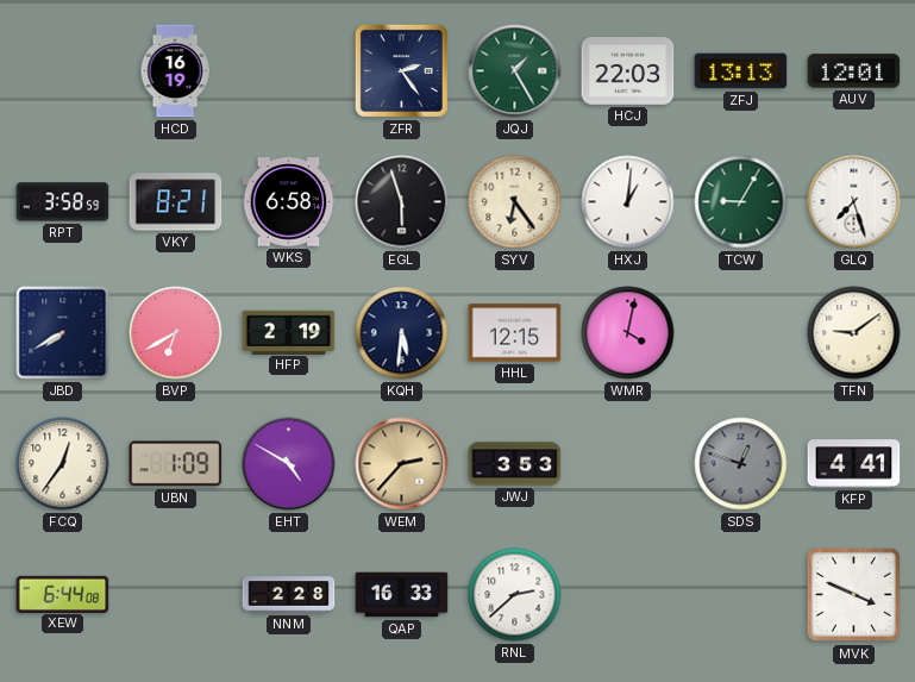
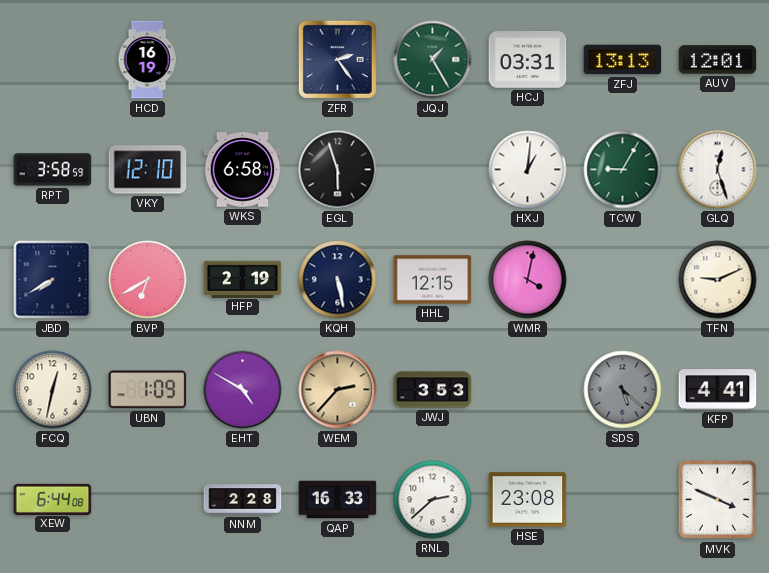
HCJ: 22:03 -> 03:31 (528, 60)
VKY: 8:21 -> 12:10 (148, 170)
SYV: 6:24 -> none (515, 202)
GLQ: 7:27 -> 12:27 (718, 170)
KQH: 5:31 -> 5:28 (338, 280)
TFN: 9:09 -> 9:11 (718, 280)
FCQ: 12:36 -> 12:32 (53, 390)
SDS: 12:48 -> 5:22 (623, 390)
HSE: none -> 23:08 (528, 500)
